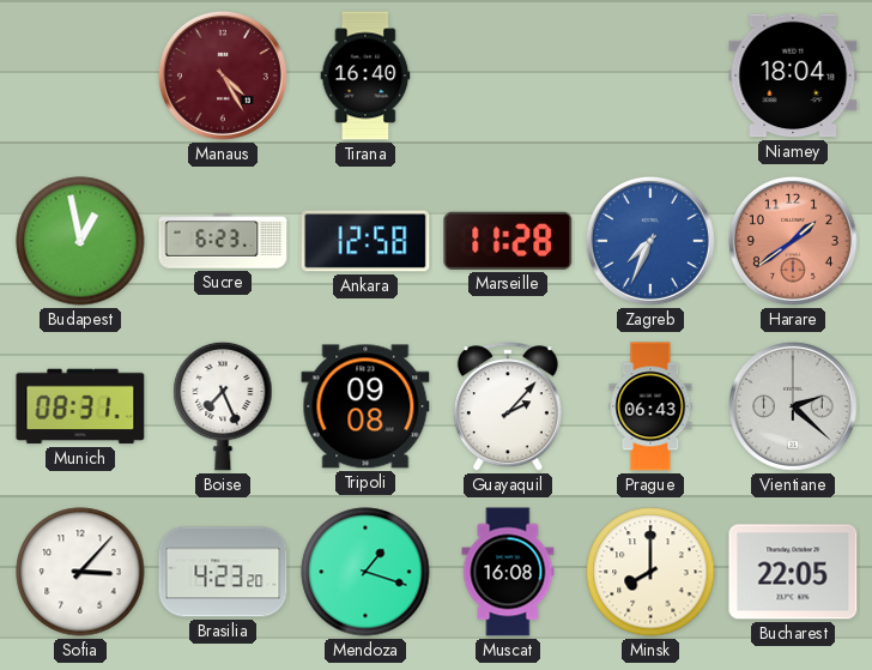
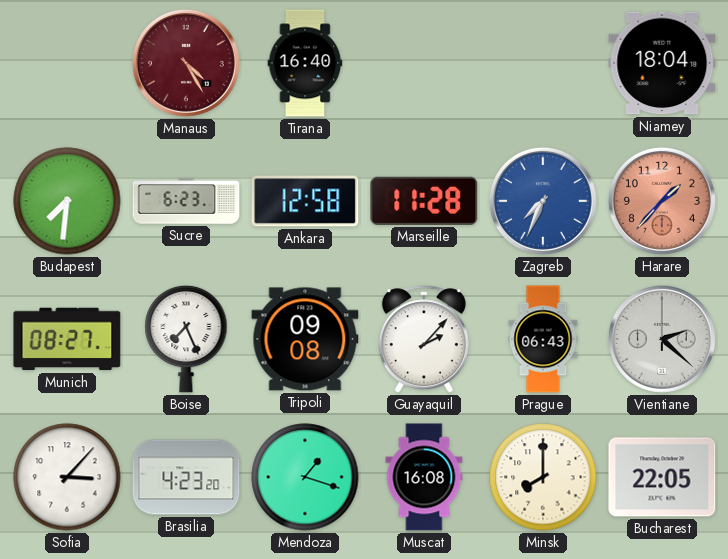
Budapest: 12:58 -> 7:31 (67, 201)
Harare: 1:39 -> 1:37 (662, 201)
Munich: 08:31 -> 08:27 (67, 339)
